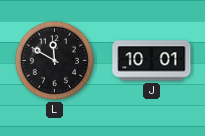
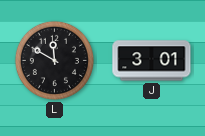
J: 10:01 -> 3:01 (152, 61)
